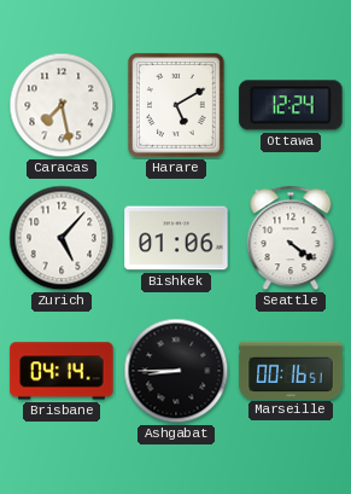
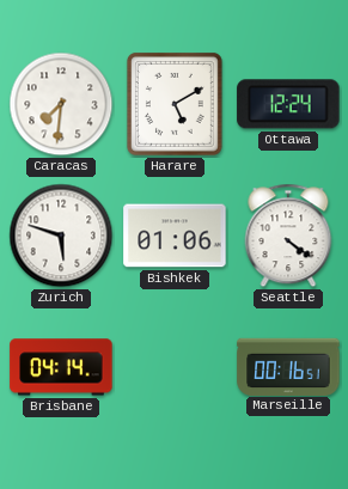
Caracas: 7:28 -> 7:31 (61, 104)
Zurich: 5:07 -> 5:48 (61, 236)
Ashgabat: 8:45 -> none (176, 371)
